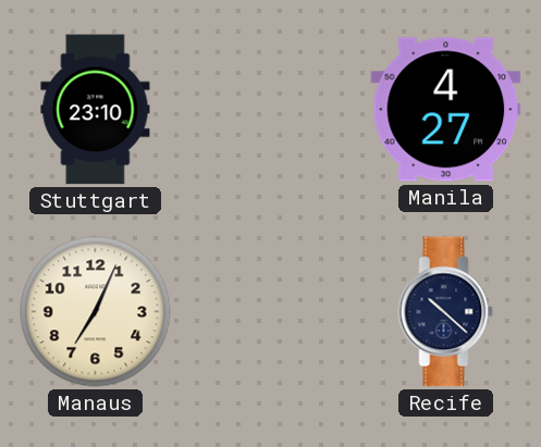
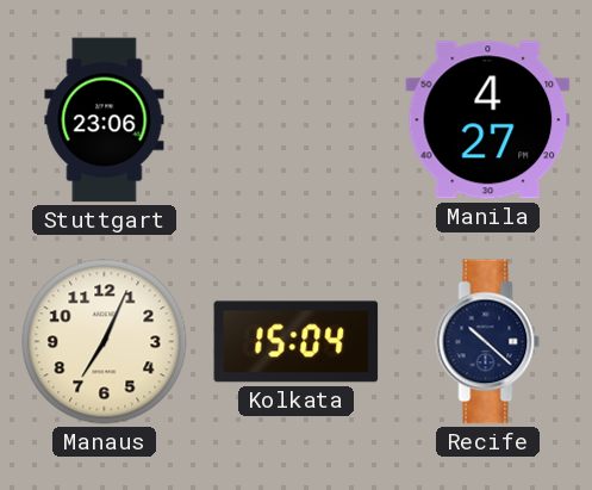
Stuttgart: 23:10 -> 23:06 (105, 120)
Kolkata: none -> 15:04 (297, 342)
